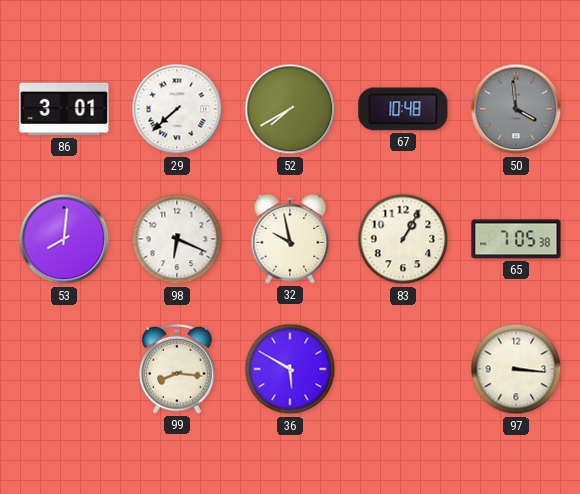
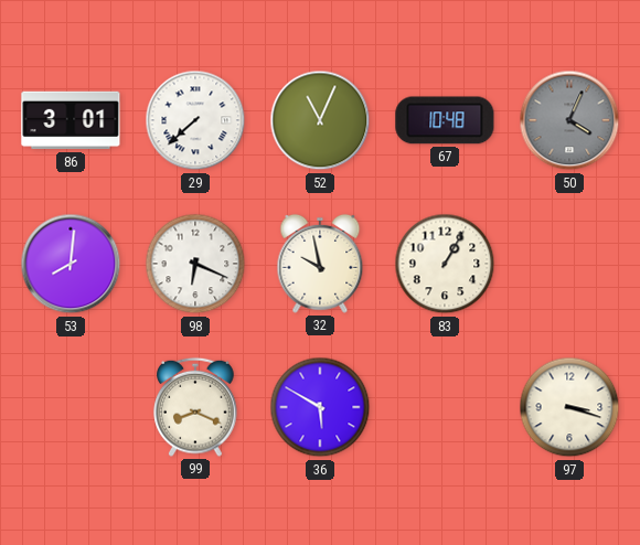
52: 7:40 -> 11:04 (320, 120)
50: 3:59 -> 4:04 (569, 120)
65: 7:05 -> none (516, 239)
99: 8:16 -> 8:19 (195, 407)
97: 3:16 -> 3:18 (569, 407)
